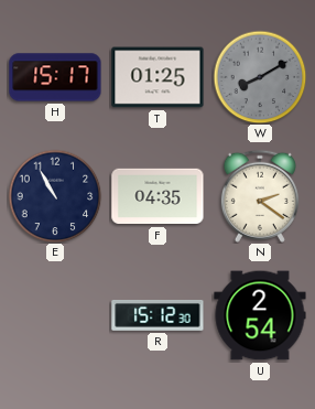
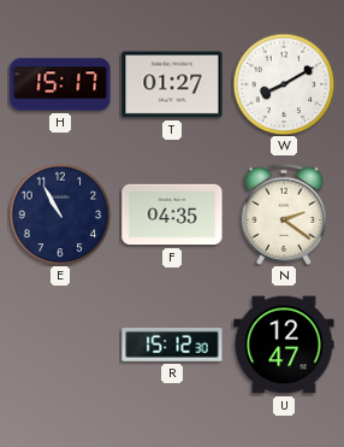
T: 01:25 -> 01:27 (172, 84)
W dial: grey -> white (284, 84)
U: 2:54 -> 12:47 (284, 345)
